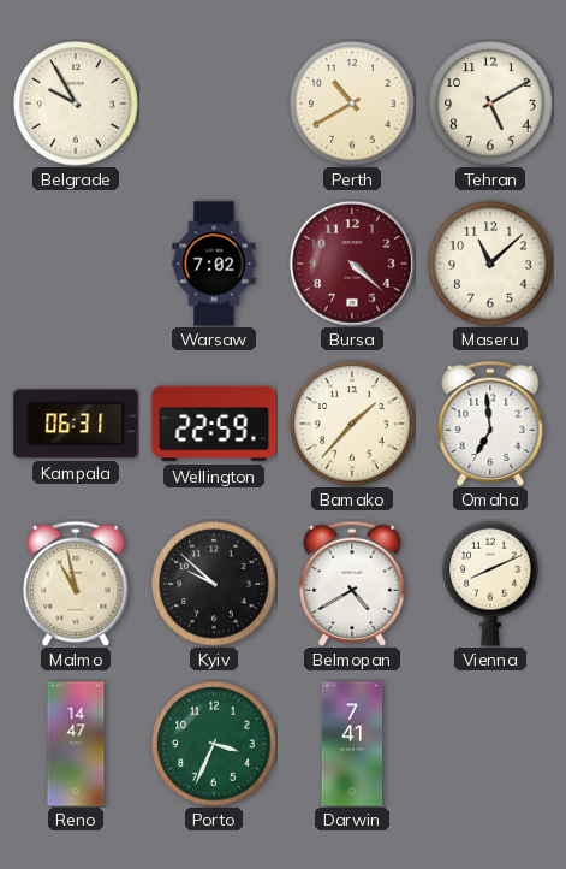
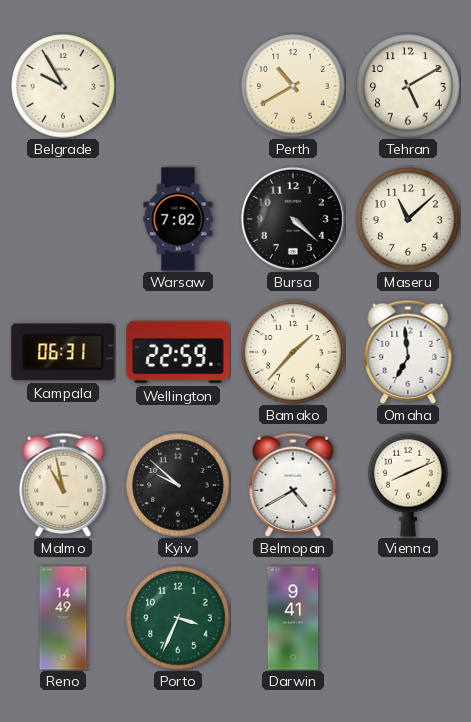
Bursa dial: burgundy -> black (293, 219)
Reno: 14:47 -> 14:49 (63, 618)
Darwin: 7:41 -> 9:41 (293, 618)
